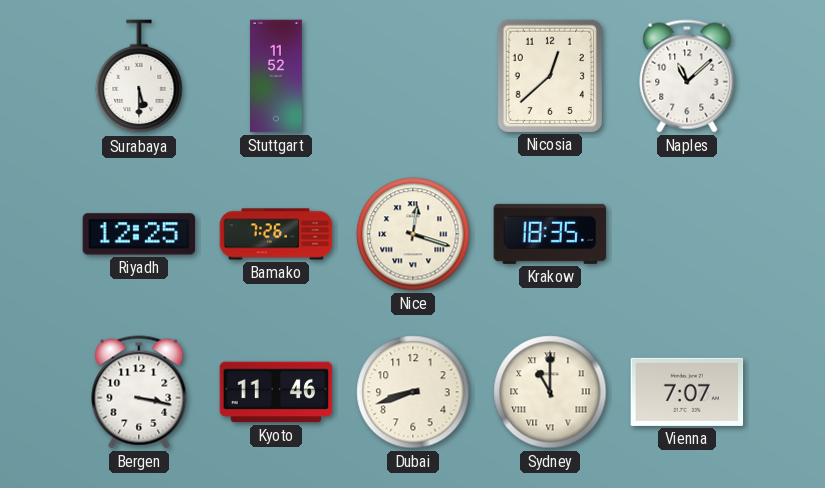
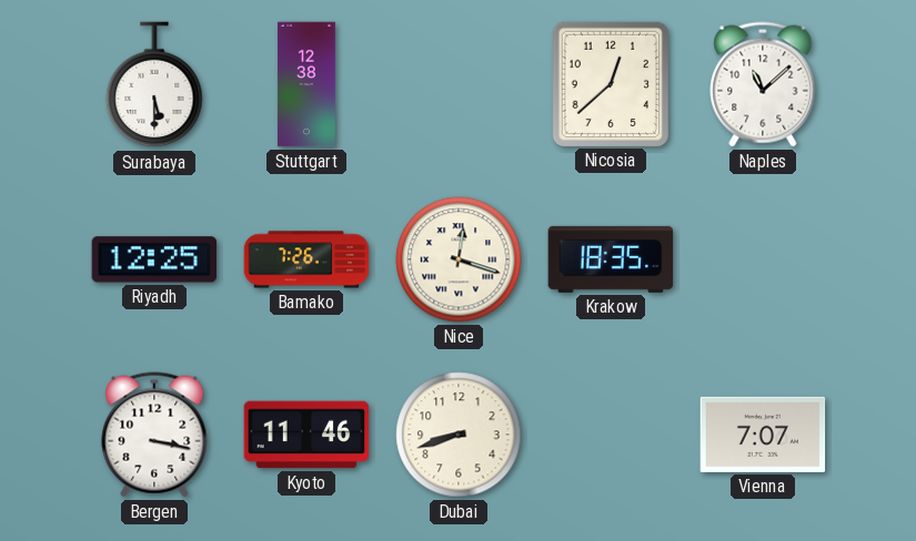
Stuttgart: 11:52 -> 12:38 (306, 84)
Sydney: 11:00 -> none (550, 392)
